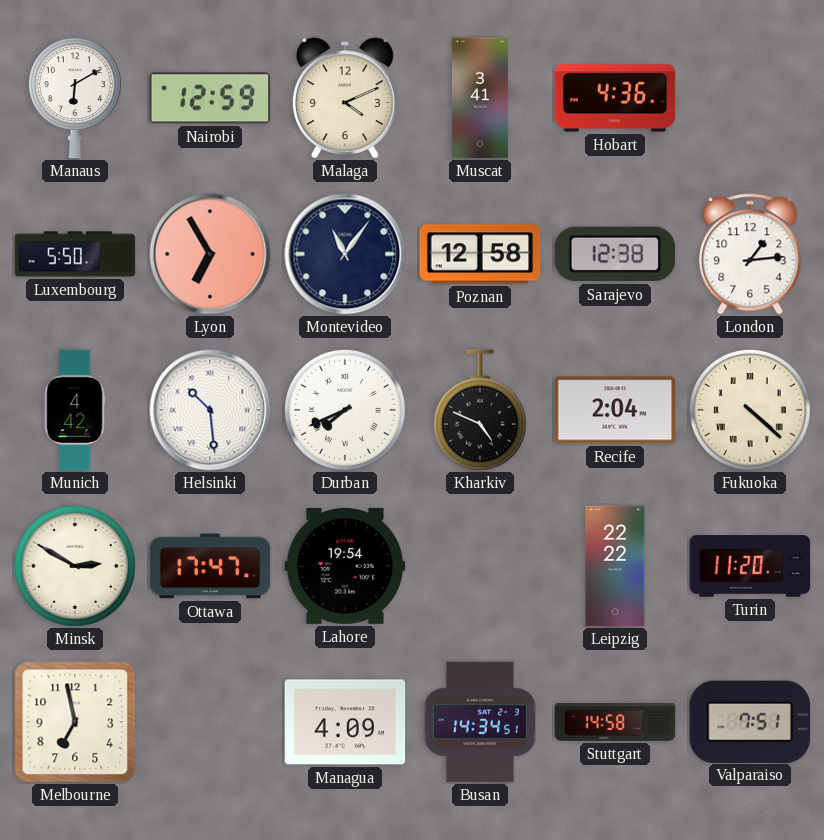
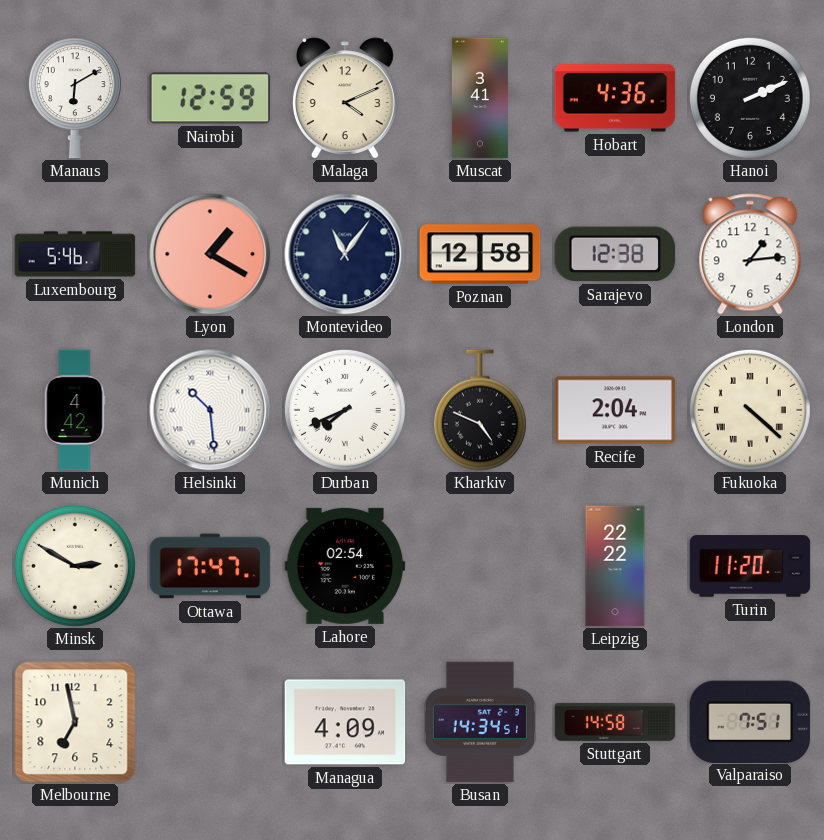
Hanoi: none -> 2:11 (750, 98)
Luxembourg: 5:50 -> 5:46 (75, 254)
Lyon: 6:55 -> 1:20 (210, 254)
Lahore: 19:54 -> 02:54 (345, 566)
